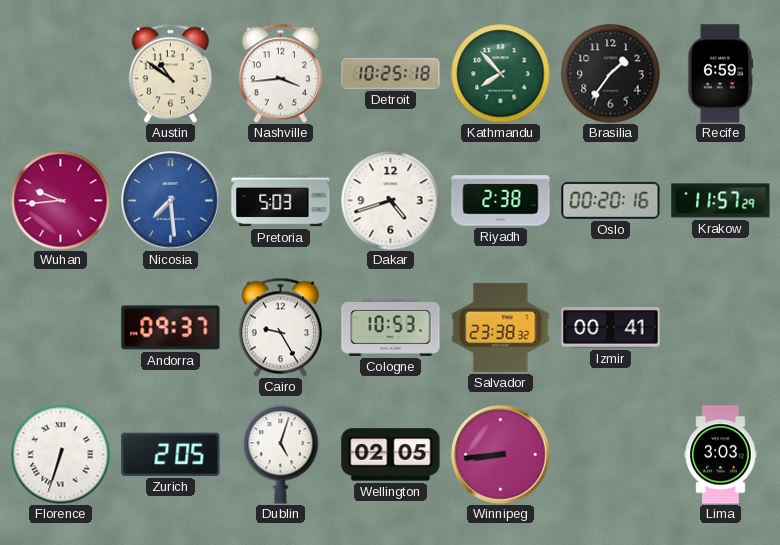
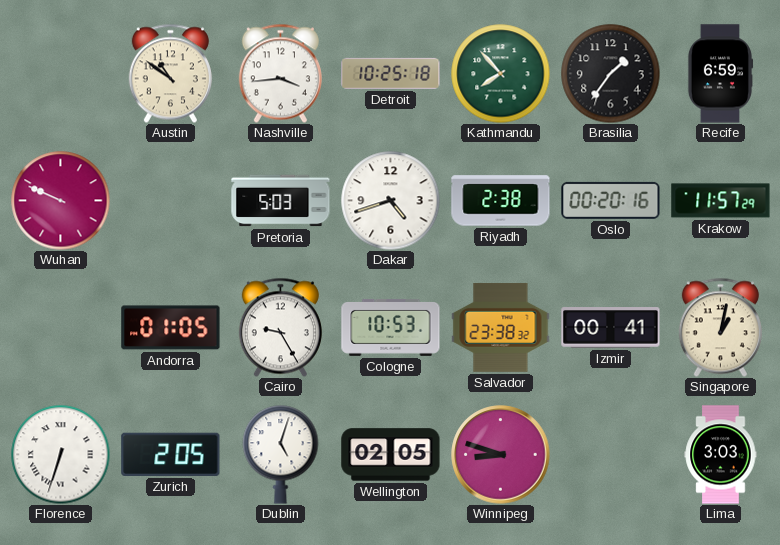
Wuhan: 9:44 -> 9:49 (61, 201)
Nicosia: 7:29 -> none (171, 201)
Andorra: 09:37 -> 01:05 (171, 328)
Singapore: none -> 1:02 (720, 327)
Winnipeg: 8:44 -> 8:48 (501, 455)
